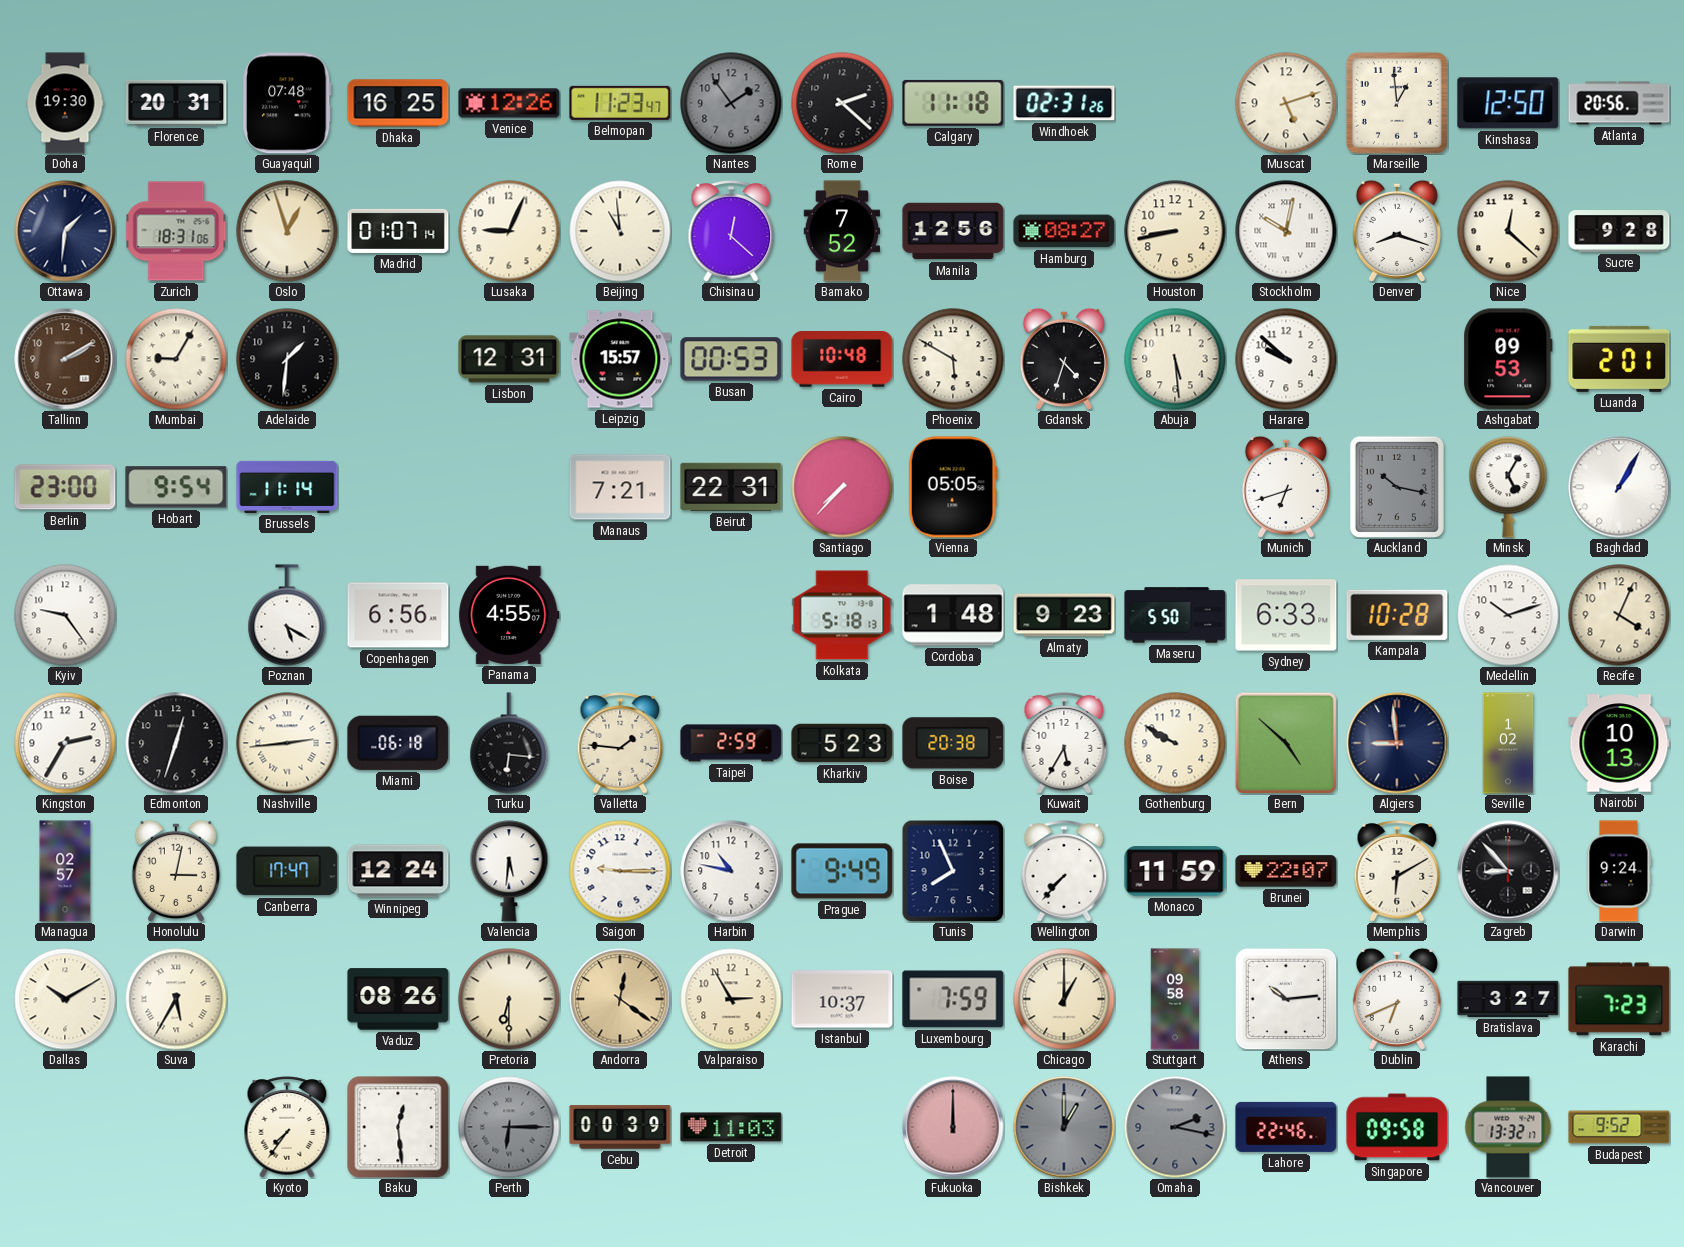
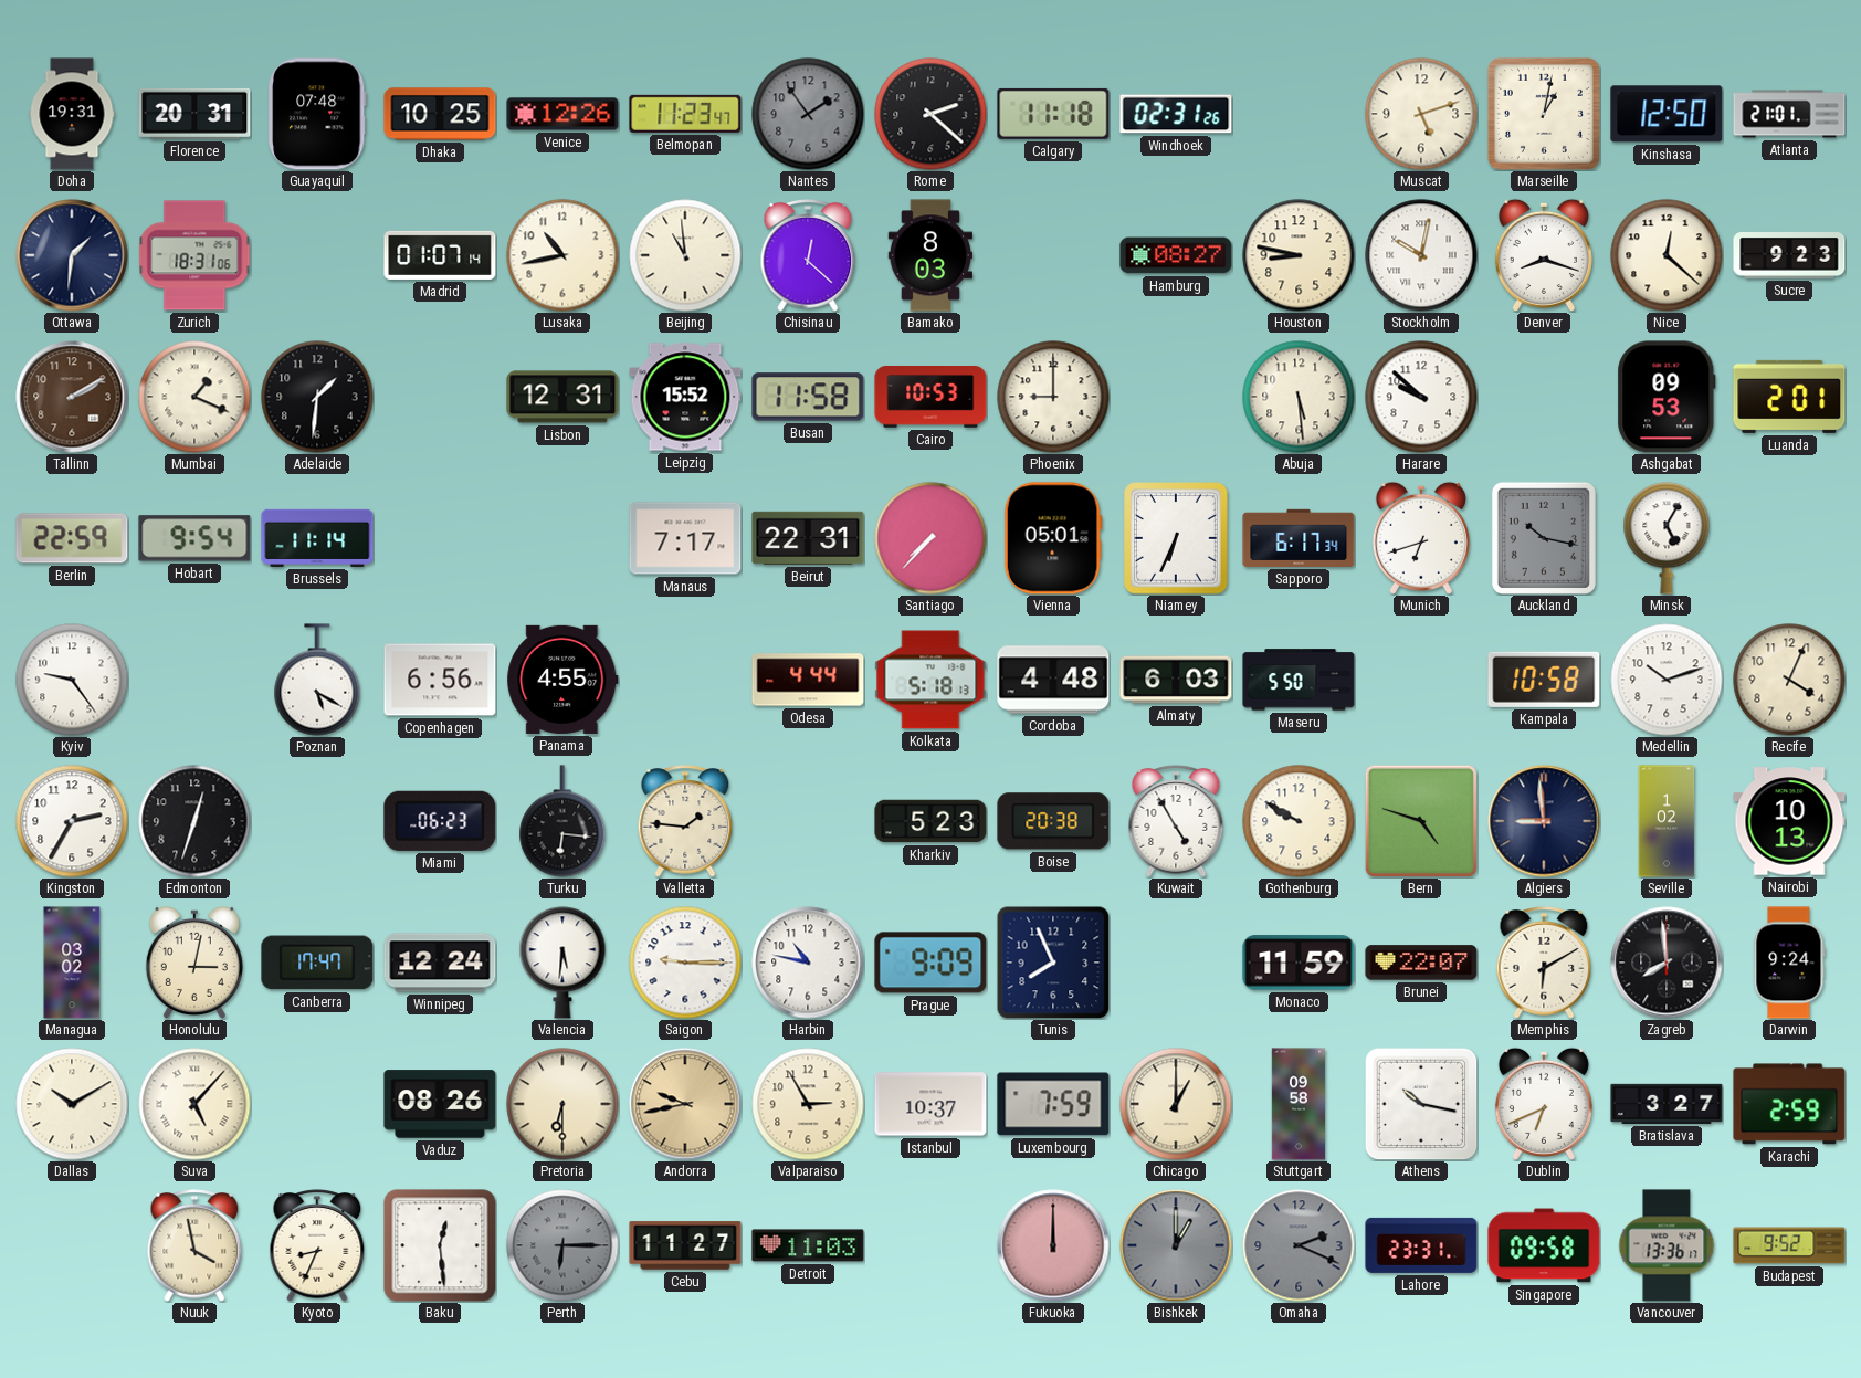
Doha: 19:30 -> 19:31 (72, 114)
Dhaka: 16:25 -> 10:25 (440, 114)
Marseille: 12:59 -> 1:02 (1544, 114)
Atlanta: 20:56 -> 21:01 (1789, 114)
Oslo: 12:57 -> none (287, 231)
Lusaka: 9:04 -> 10:43 (562, 255)
Bamako: 7:52 -> 8:03 (930, 255)
Manila: 12:56 -> none (953, 231)
Houston: 8:43 -> 8:47 (1299, 255)
Sucre: 9:28 -> 9:23 (1789, 256)
Mumbai: 9:05 -> 1:19 (194, 397)
Leipzig: 15:57 -> 15:52 (685, 397)
Busan: 00:53 -> 11:58 (808, 397)
Cairo: 10:48 -> 10:53 (930, 397)
Phoenix: 5:50 -> 9:00 (1053, 397)
Gdansk: 4:33 -> none (1064, 359)
Berlin: 23:00 -> 22:59 (72, 538)
Manaus: 7:21 -> 7:17 (685, 538)
Vienna: 05:05 -> 05:01 (1053, 538)
Niamey: none -> 6:34 (1176, 538)
Sapporo: none -> 6:17 (1299, 538)
Baghdad: 1:05 -> none (1619, 487)
Odesa: none -> 4:44 (808, 680)
Cordoba: 1:48 -> 4:48 (1053, 680)
Almaty: 9:23 -> 6:03 (1176, 680)
Sydney: 6:33 -> none (1286, 615)
Kampala: 10:28 -> 10:58 (1544, 680)
Nashville: 2:44 -> none (287, 743)
Miami: 06:18 -> 06:23 (440, 821)
Taipei: 2:59 -> none (731, 743)
Kuwait: 5:35 -> 4:55 (1176, 821)
Bern: 4:52 -> 4:48 (1421, 821)
Managua: 02:57 -> 03:02 (72, 963)
Prague: 9:49 -> 9:09 (930, 963)
Wellington: 7:37 -> none (1064, 871)
Zagreb: 8:53 -> 7:59 (1667, 963)
Suva: 5:35 -> 5:07 (194, 1104)
Andorra: 12:21 -> 9:43 (685, 1104)
Athens: 10:14 -> 10:17 (1421, 1104)
Karachi: 7:23 -> 2:59 (1789, 1104)
Nuuk: none -> 3:58 (194, 1245)
Kyoto: 7:36 -> 8:34 (317, 1245)
Cebu: 00:39 -> 11:27 (685, 1245)
Omaha: 2:17 -> 2:19 (1299, 1245)
Lahore: 22:46 -> 23:31 (1421, 1245)
Vancouver: 13:32 -> 13:36 (1667, 1245)
